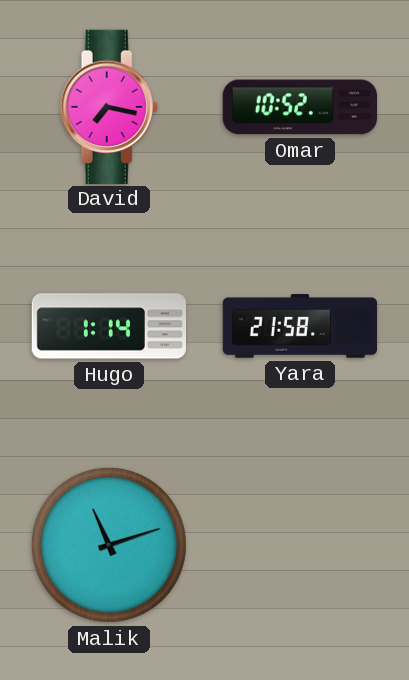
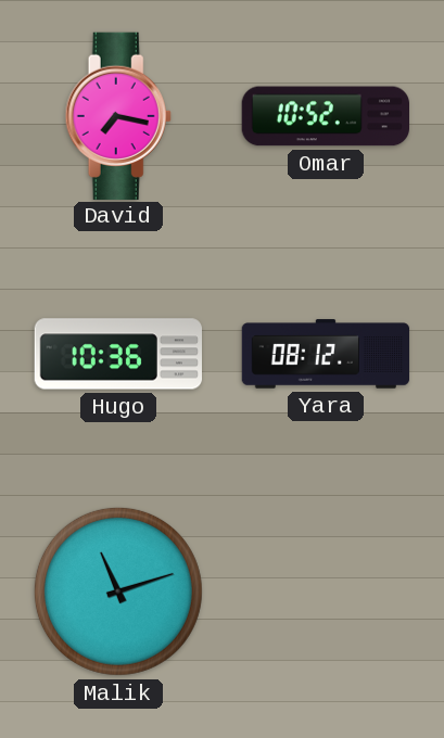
Hugo: 1:14 -> 10:36 (117, 354)
Yara: 21:58 -> 08:12 (326, 354)
